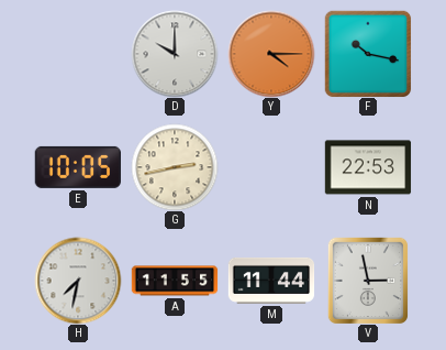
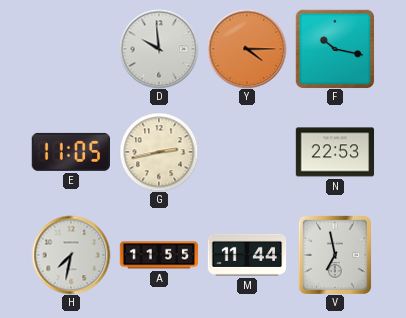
D: 10:00 -> 9:59 (159, 49)
E: 10:05 -> 11:05 (70, 152)
V: 2:58 -> 6:58 (335, 255)
